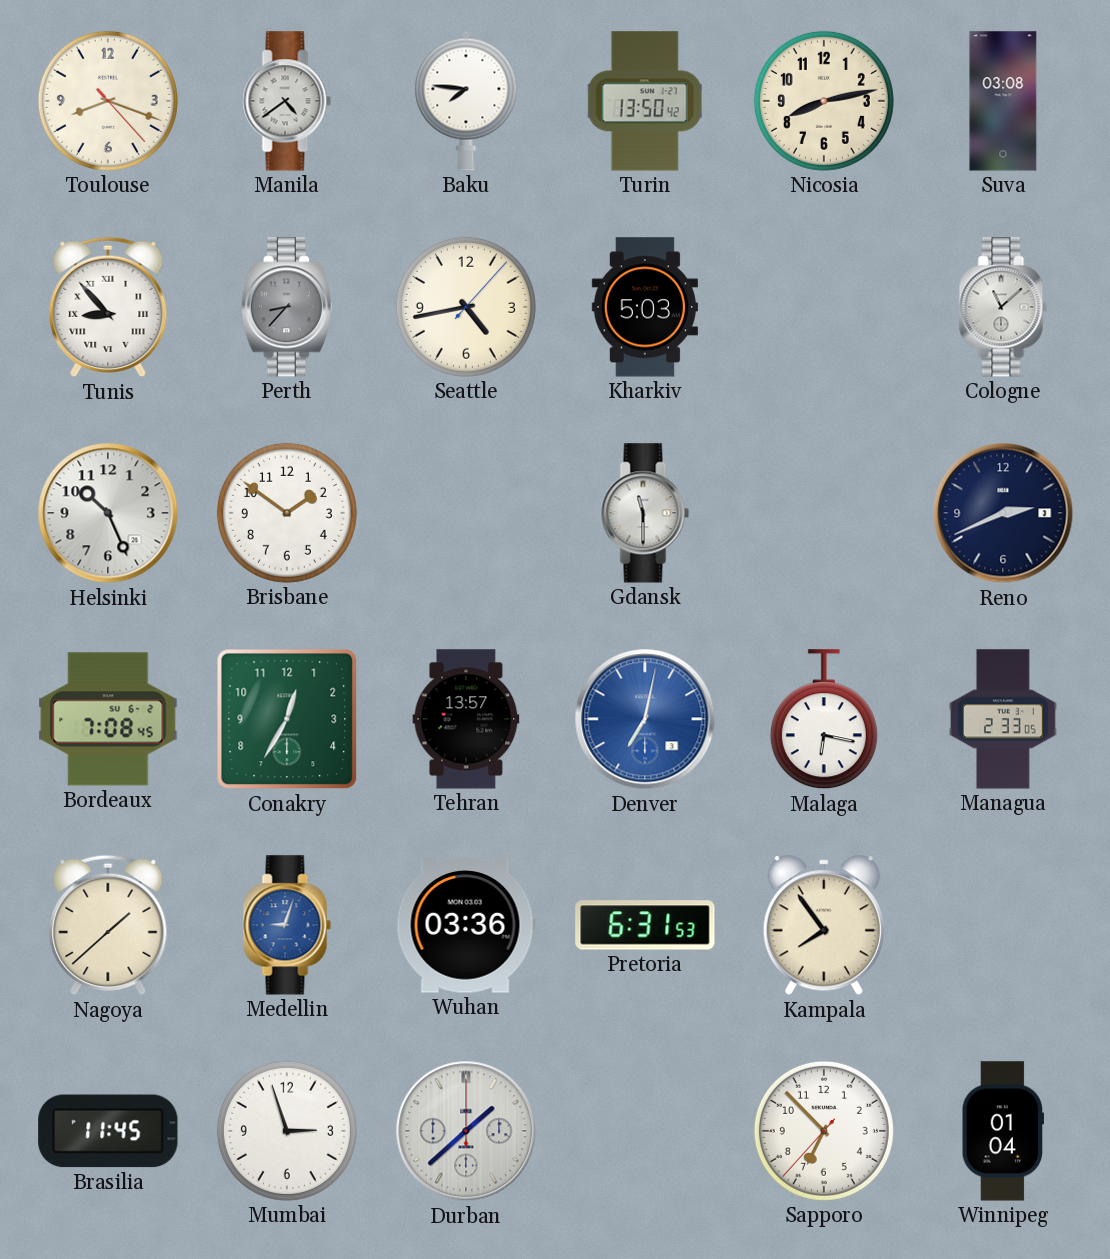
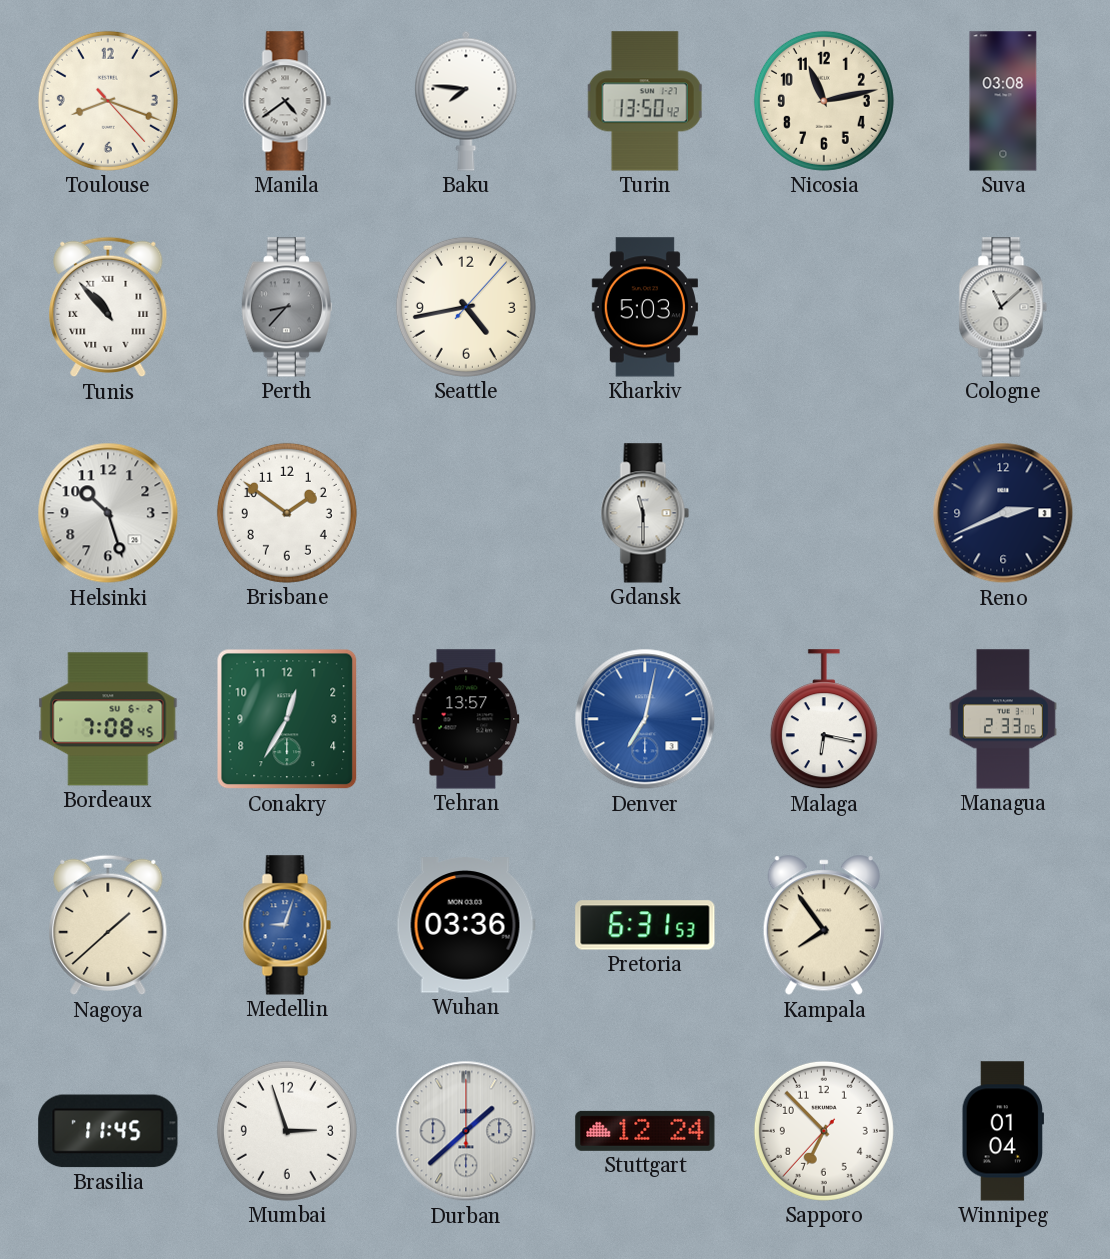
Nicosia: 8:13 -> 11:13 (824, 101)
Tunis: 8:53 -> 10:53 (108, 307)
Helsinki: 10:26 -> 10:27 (108, 513)
Stuttgart: none -> 12:24 (645, 1131)
